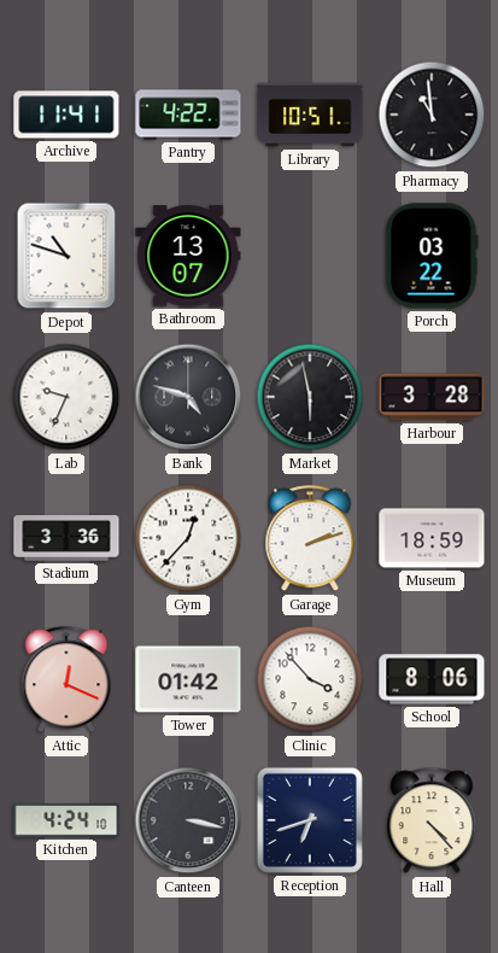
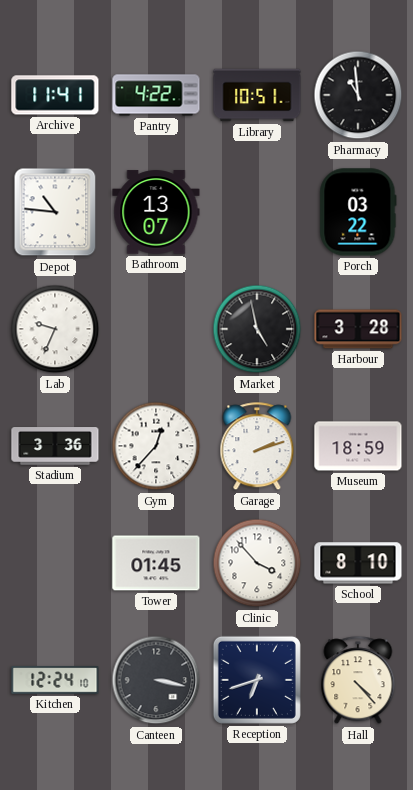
Depot: 10:48 -> 10:46 (55, 212)
Bank: 4:48 -> none (188, 397)
Market: 5:58 -> 4:58 (257, 329)
Attic: 12:19 -> none (66, 680)
Tower: 01:42 -> 01:45 (156, 563)
School: 8:06 -> 8:10 (358, 563)
Kitchen: 4:24 -> 12:24 (55, 680)
